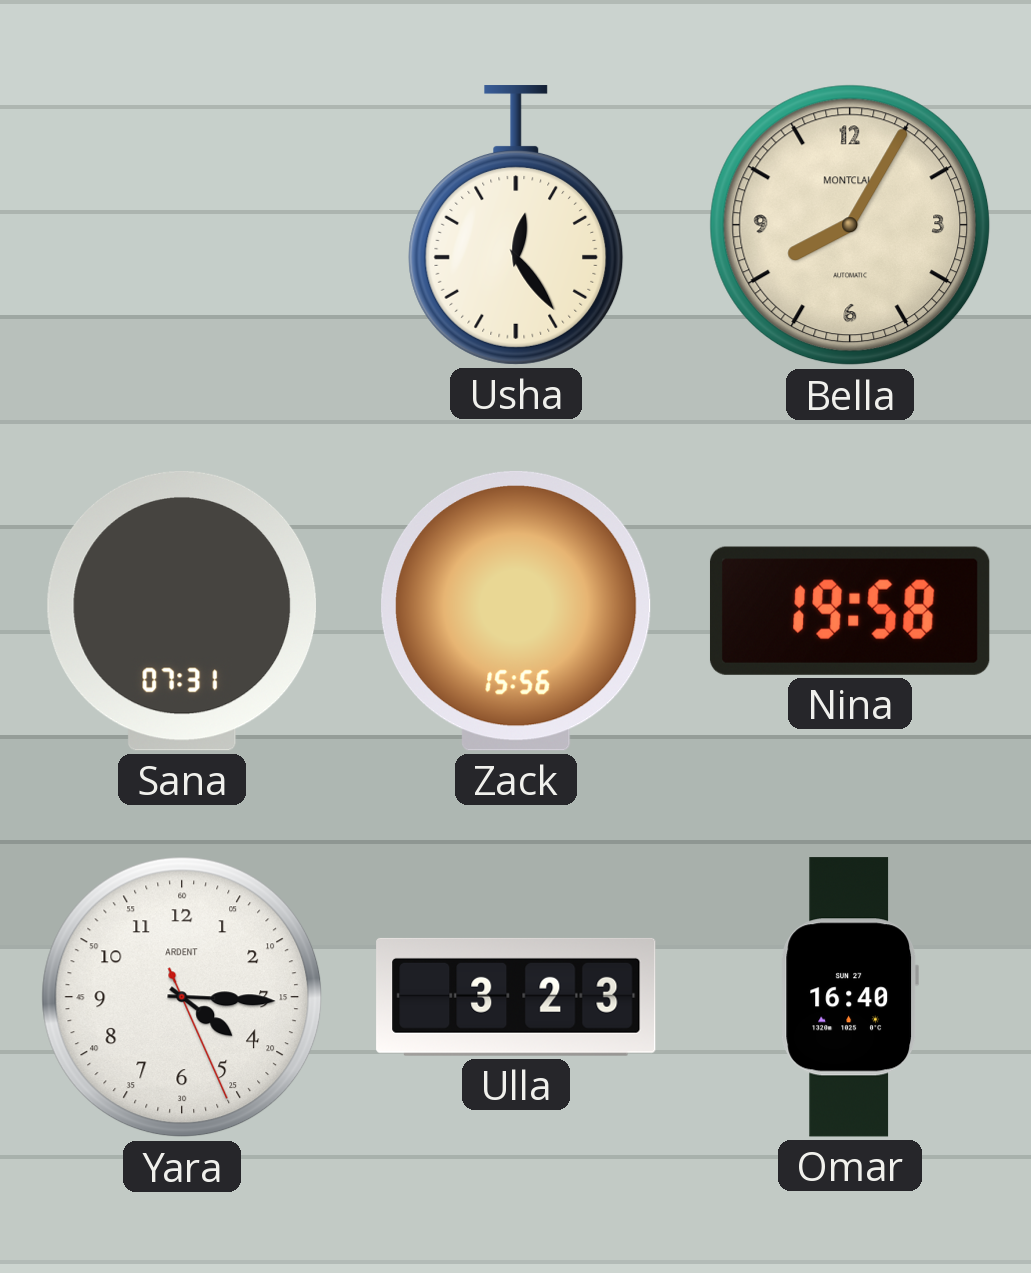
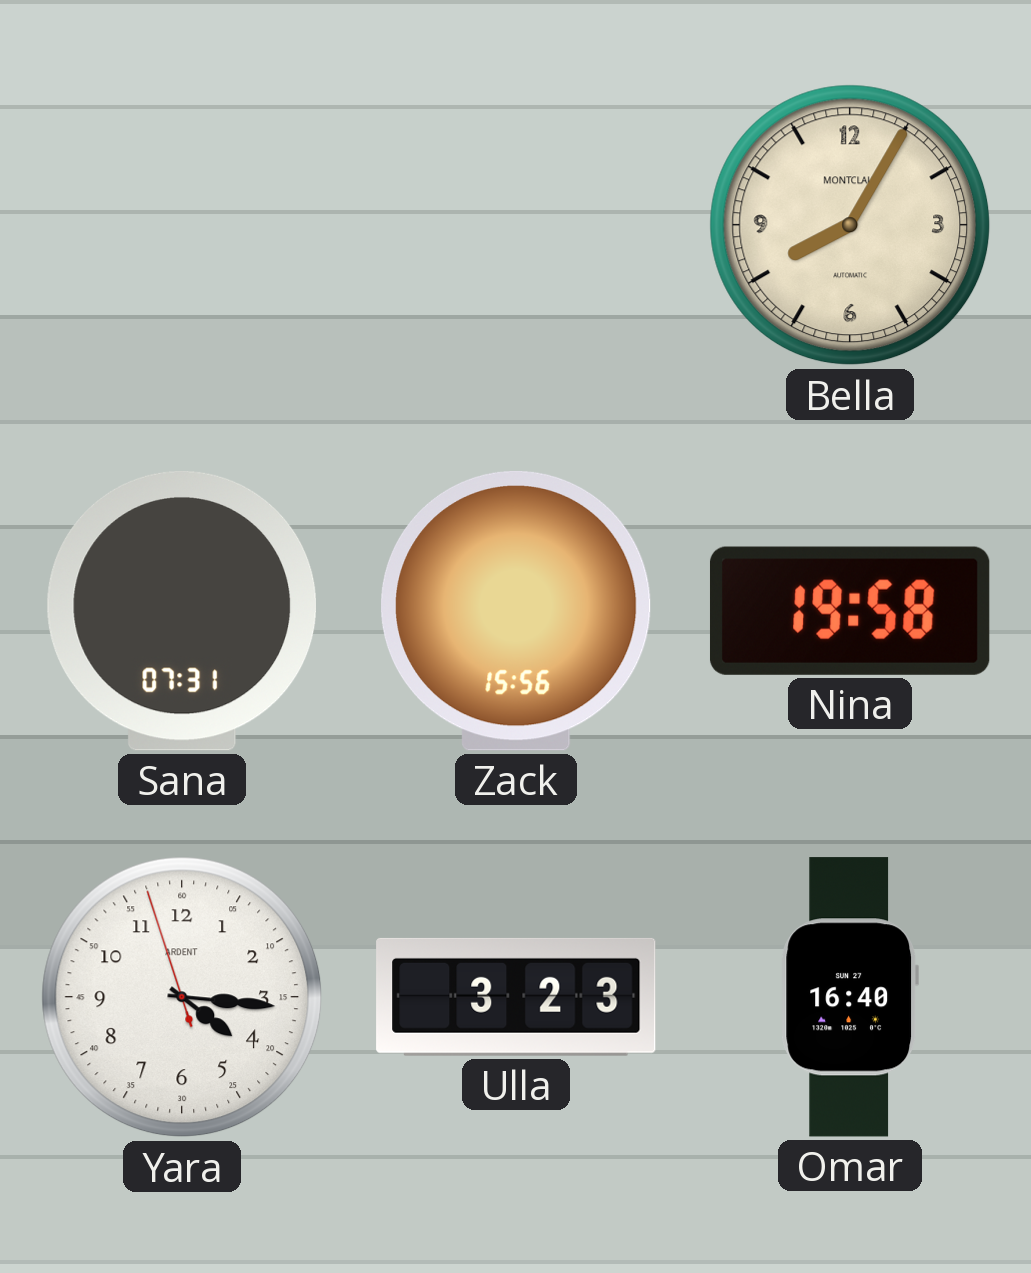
Usha: 12:24 -> none (516, 225)
Yara: 4:15:26 -> 4:15:57 (182, 997)
